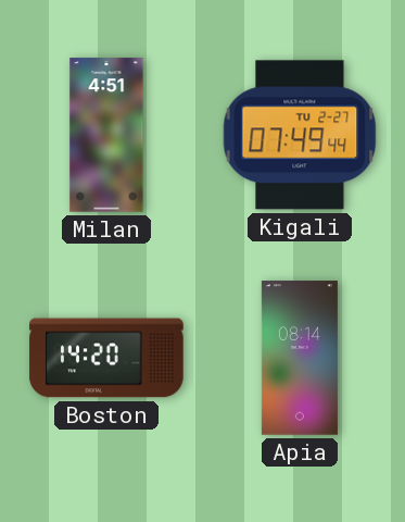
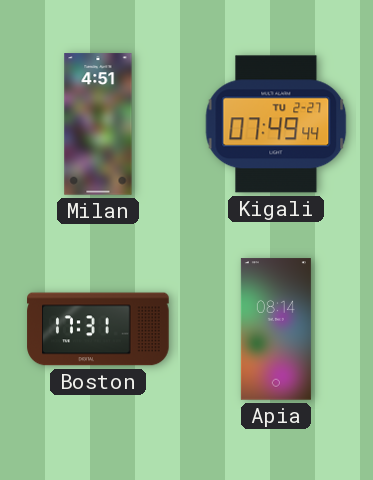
Boston: 14:20 -> 17:31 (98, 329)
